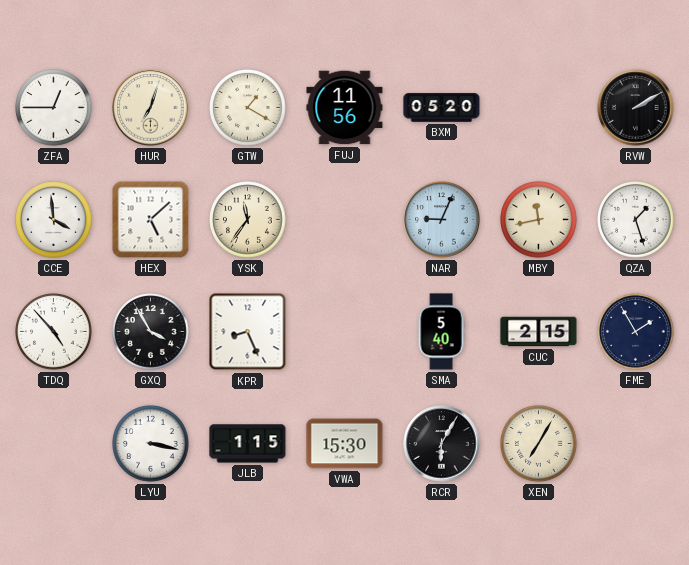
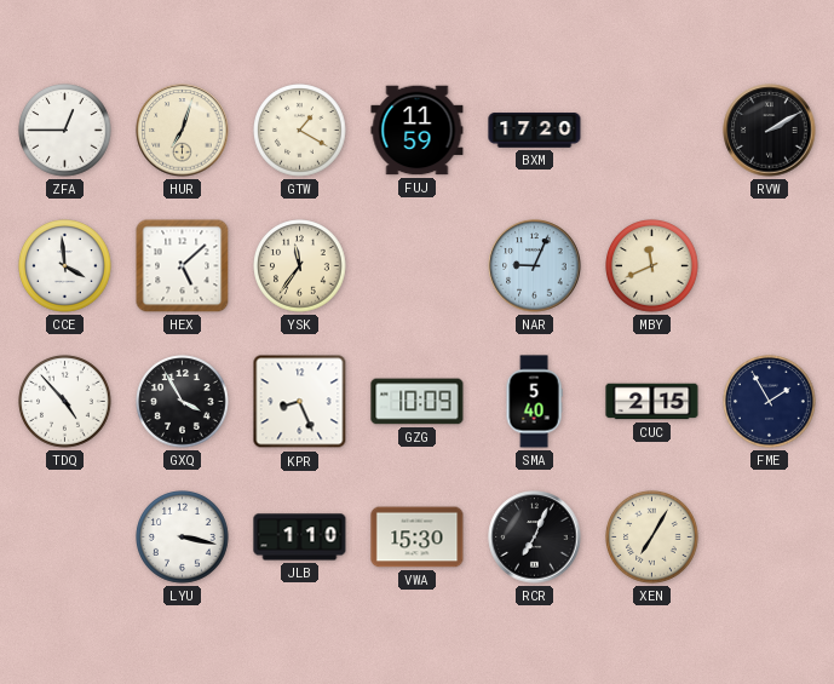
FUJ: 11:56 -> 11:59 (418, 131)
BXM: 05:20 -> 17:20 (535, 131)
MBY: 11:43 -> 11:41 (652, 266)
QZA: 1:27 -> none (636, 220)
GZG: none -> 10:09 (418, 402)
JLB: 1:15 -> 1:10 (300, 538)
RCR: 6:05 -> 7:04 (535, 538)
